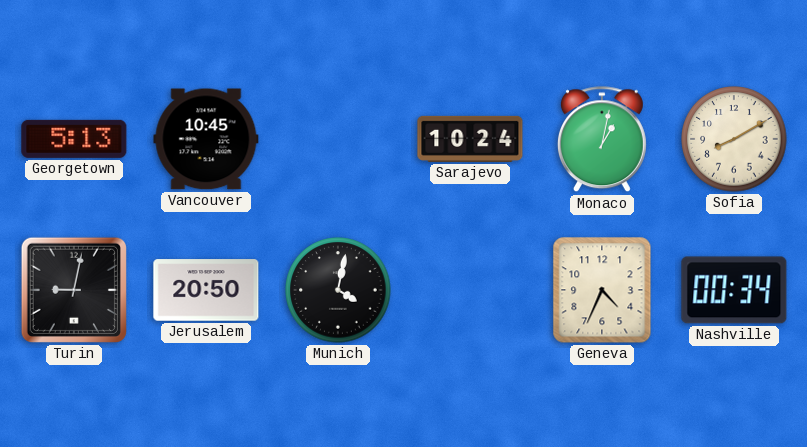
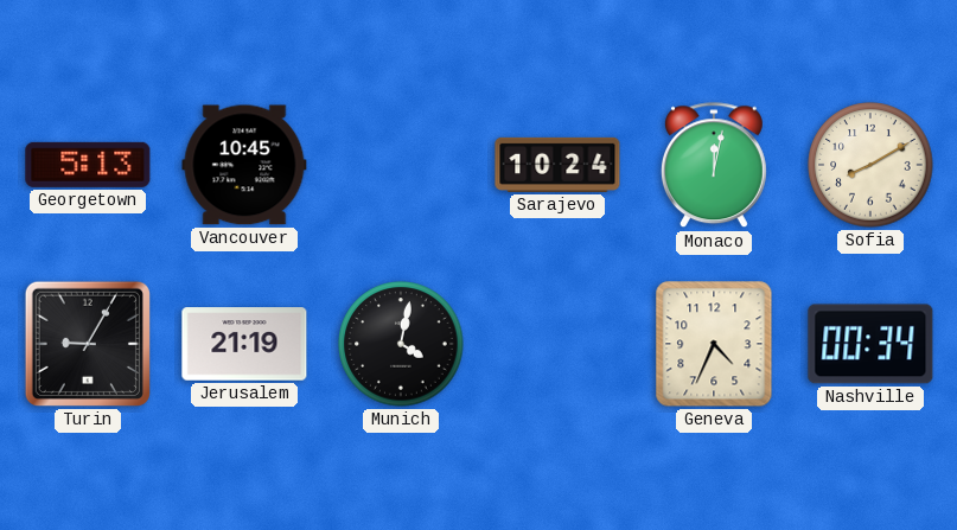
Monaco: 1:02 -> 12:02 (714, 166)
Turin: 9:02 -> 9:05 (88, 344)
Jerusalem: 20:50 -> 21:19 (244, 344)
